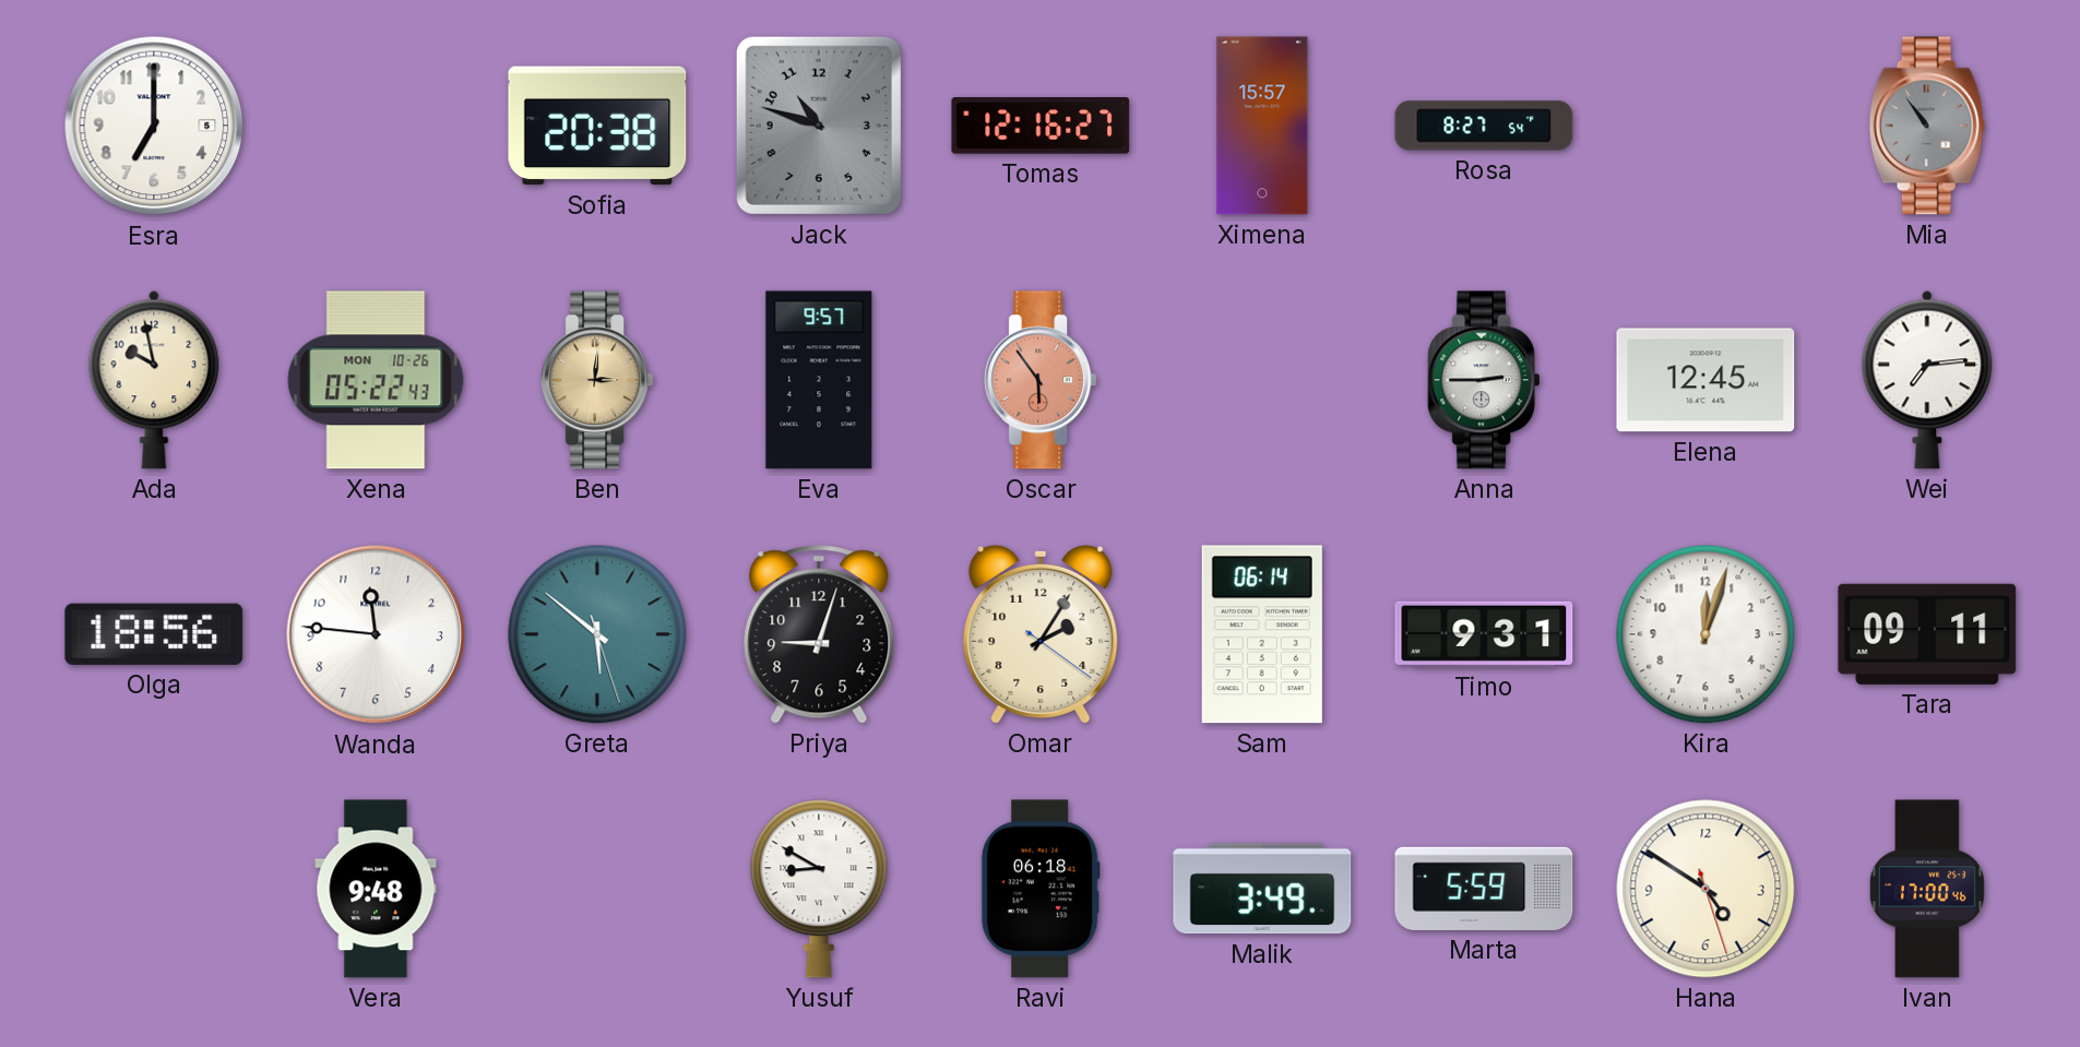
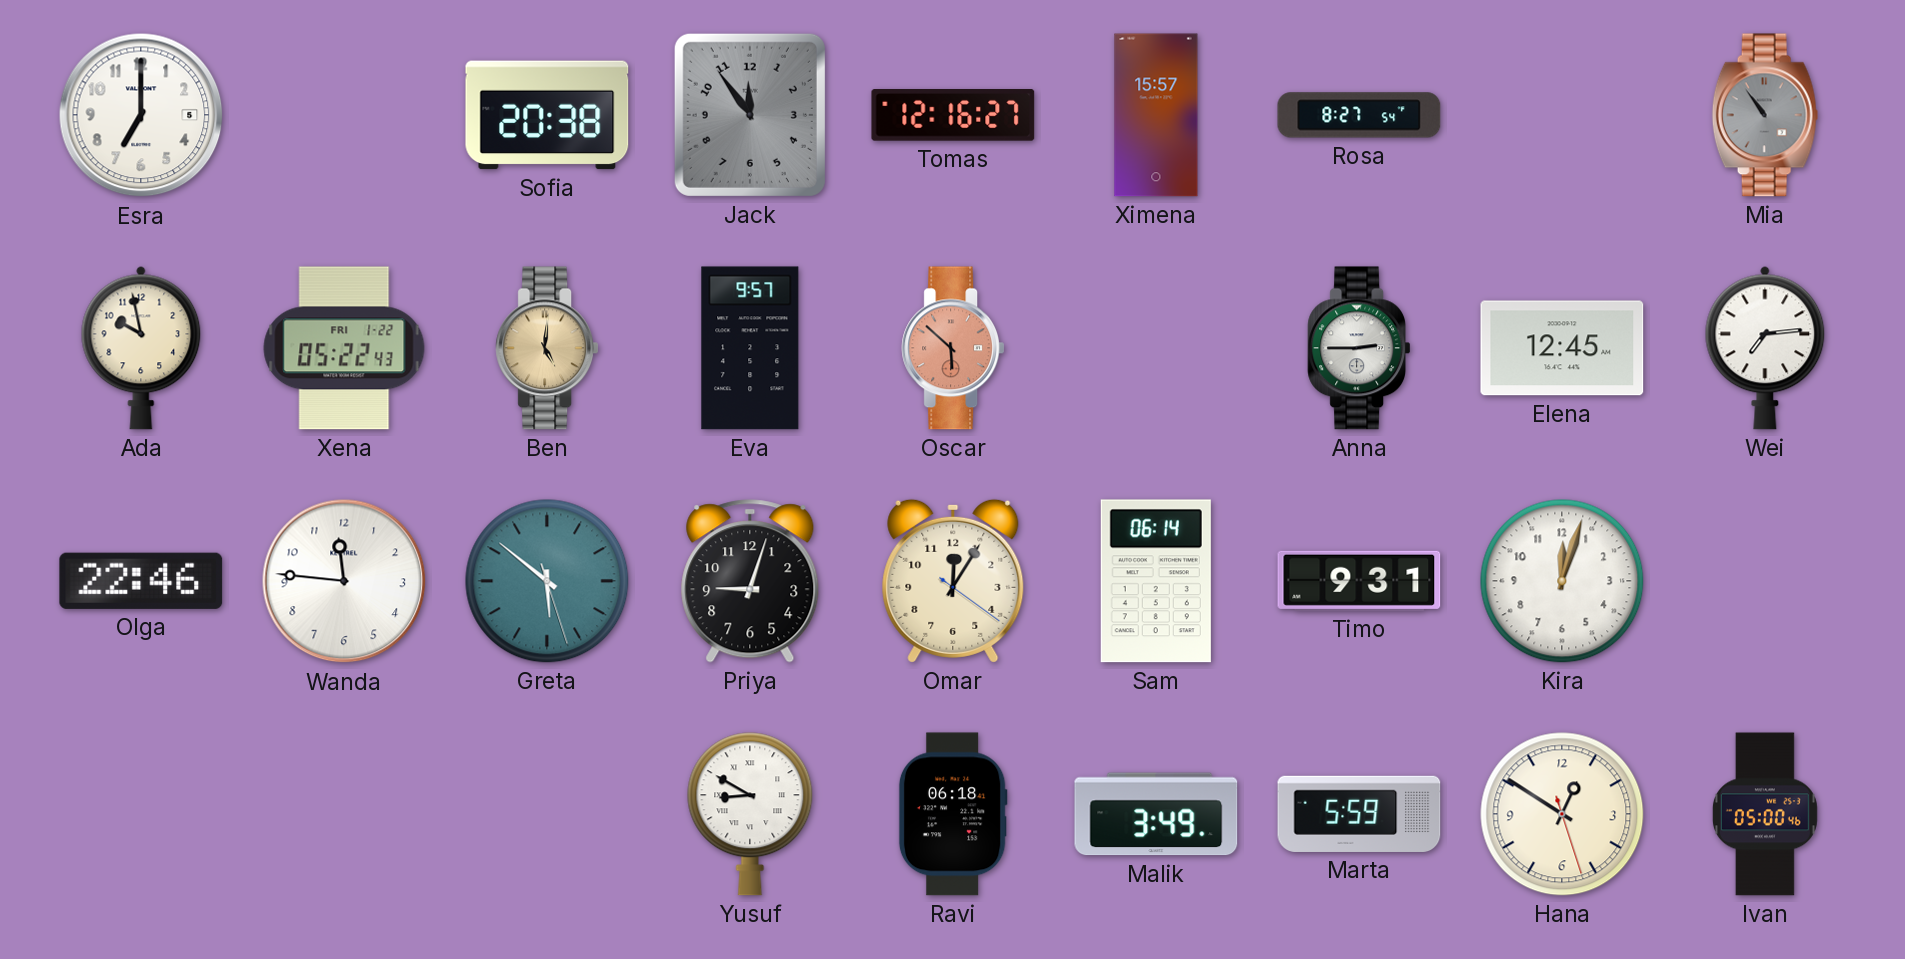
Jack: 10:48 -> 11:54 (750, 115)
Xena date: MON 10-26 -> FRI 1-22 (344, 348)
Ben: 3:01 -> 5:01 (547, 348)
Oscar: 5:54 -> 5:52 (953, 348)
Olga: 18:56 -> 22:46 (141, 581)
Omar: 2:05 -> 12:05 (953, 581)
Tara: 09:11 -> none (1927, 634)
Vera: 9:48 -> none (376, 889)
Hana: 4:50 -> 12:50 (1562, 814)
Ivan: 17:00 -> 05:00 (1765, 814)
